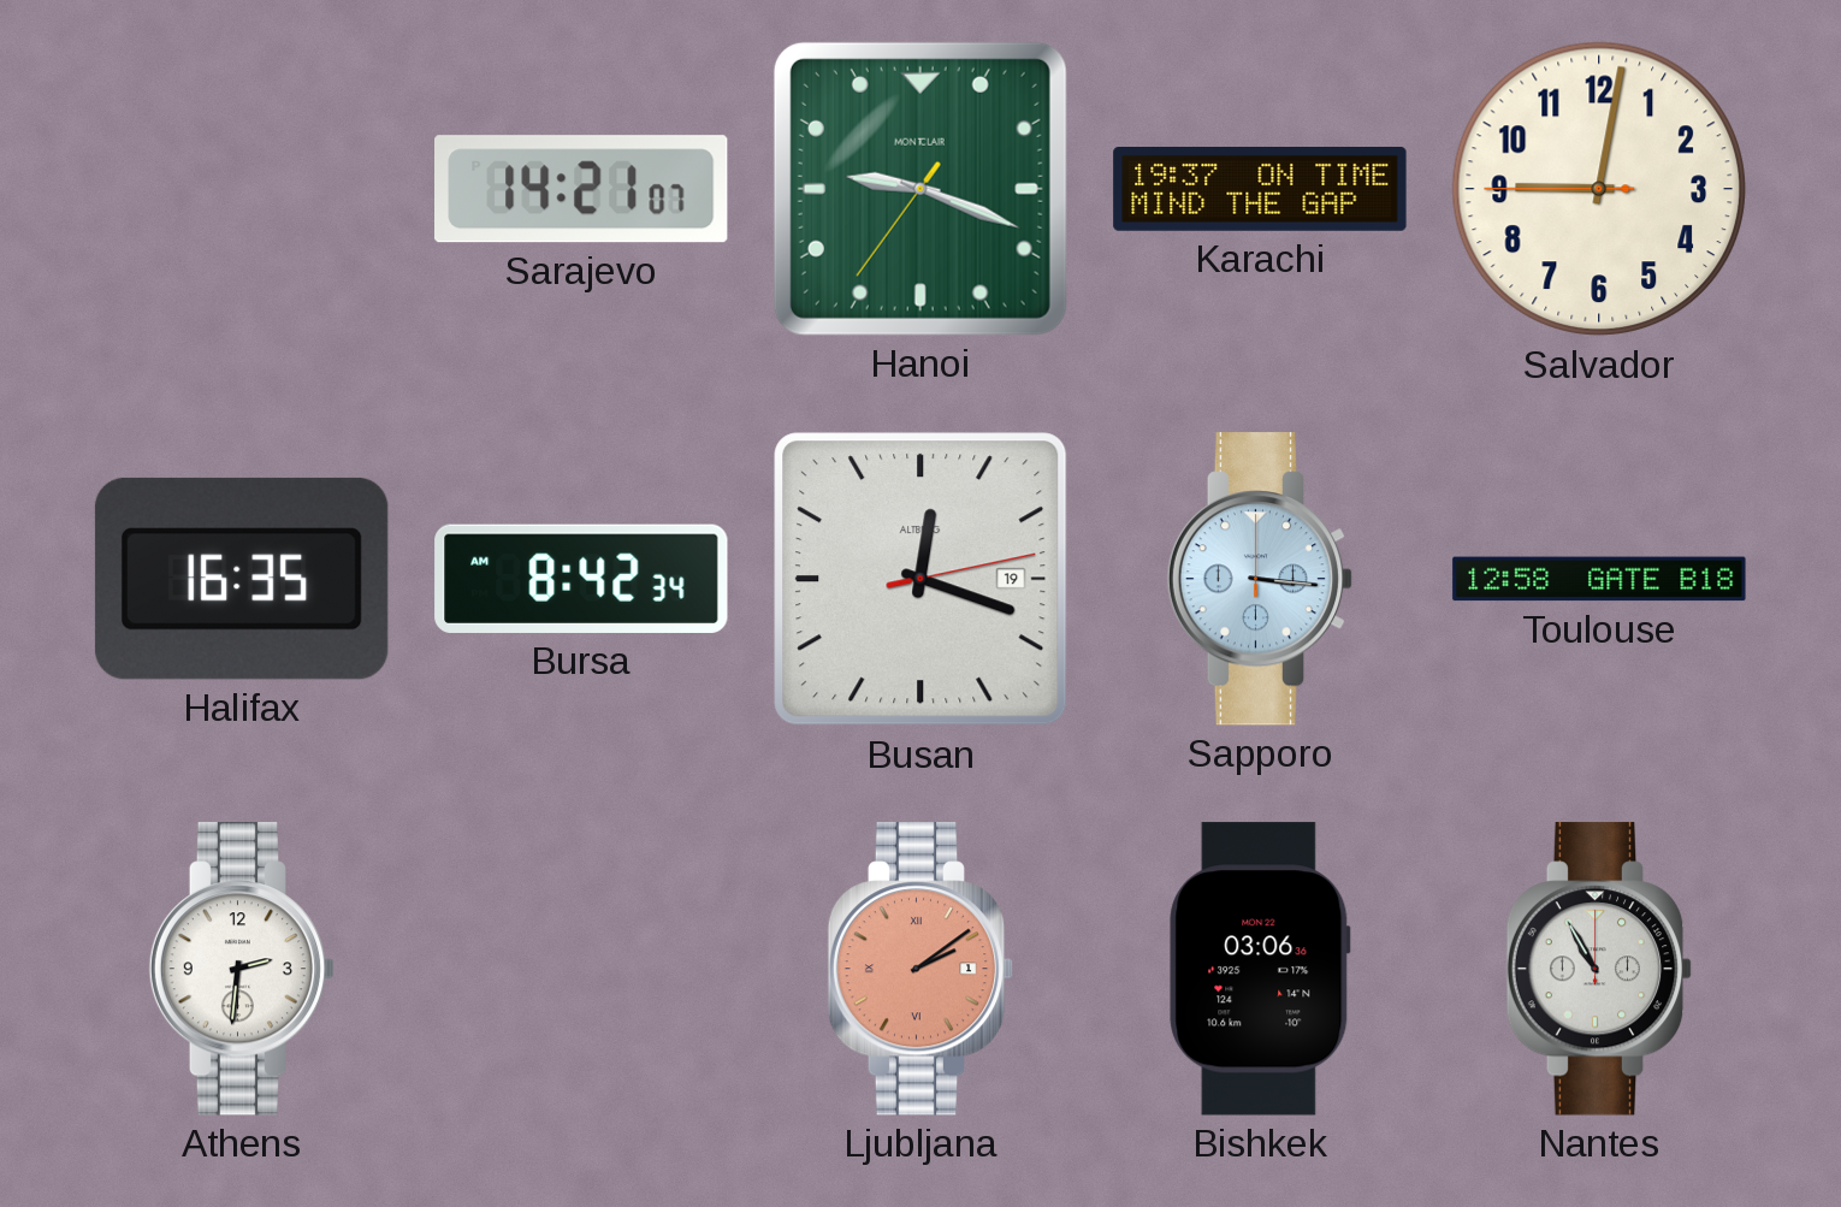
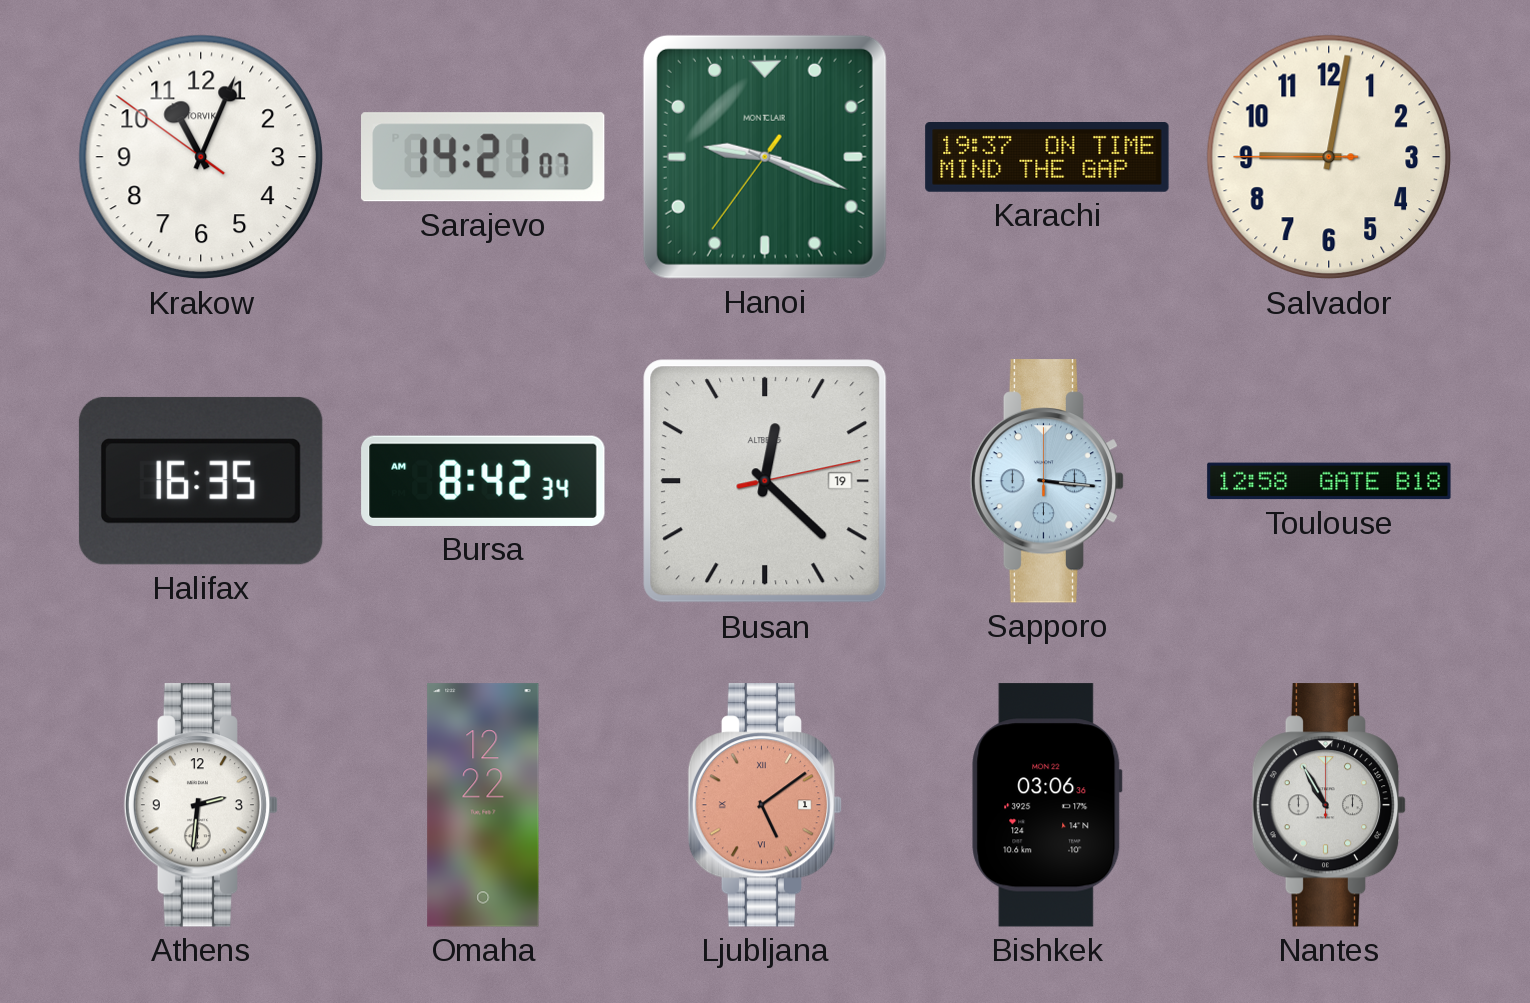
Krakow: none -> 11:03 (201, 157)
Busan: 12:18 -> 12:22 (765, 481)
Omaha: none -> 12:22 (483, 805)
Ljubljana: 2:09 -> 5:09 (765, 805)
